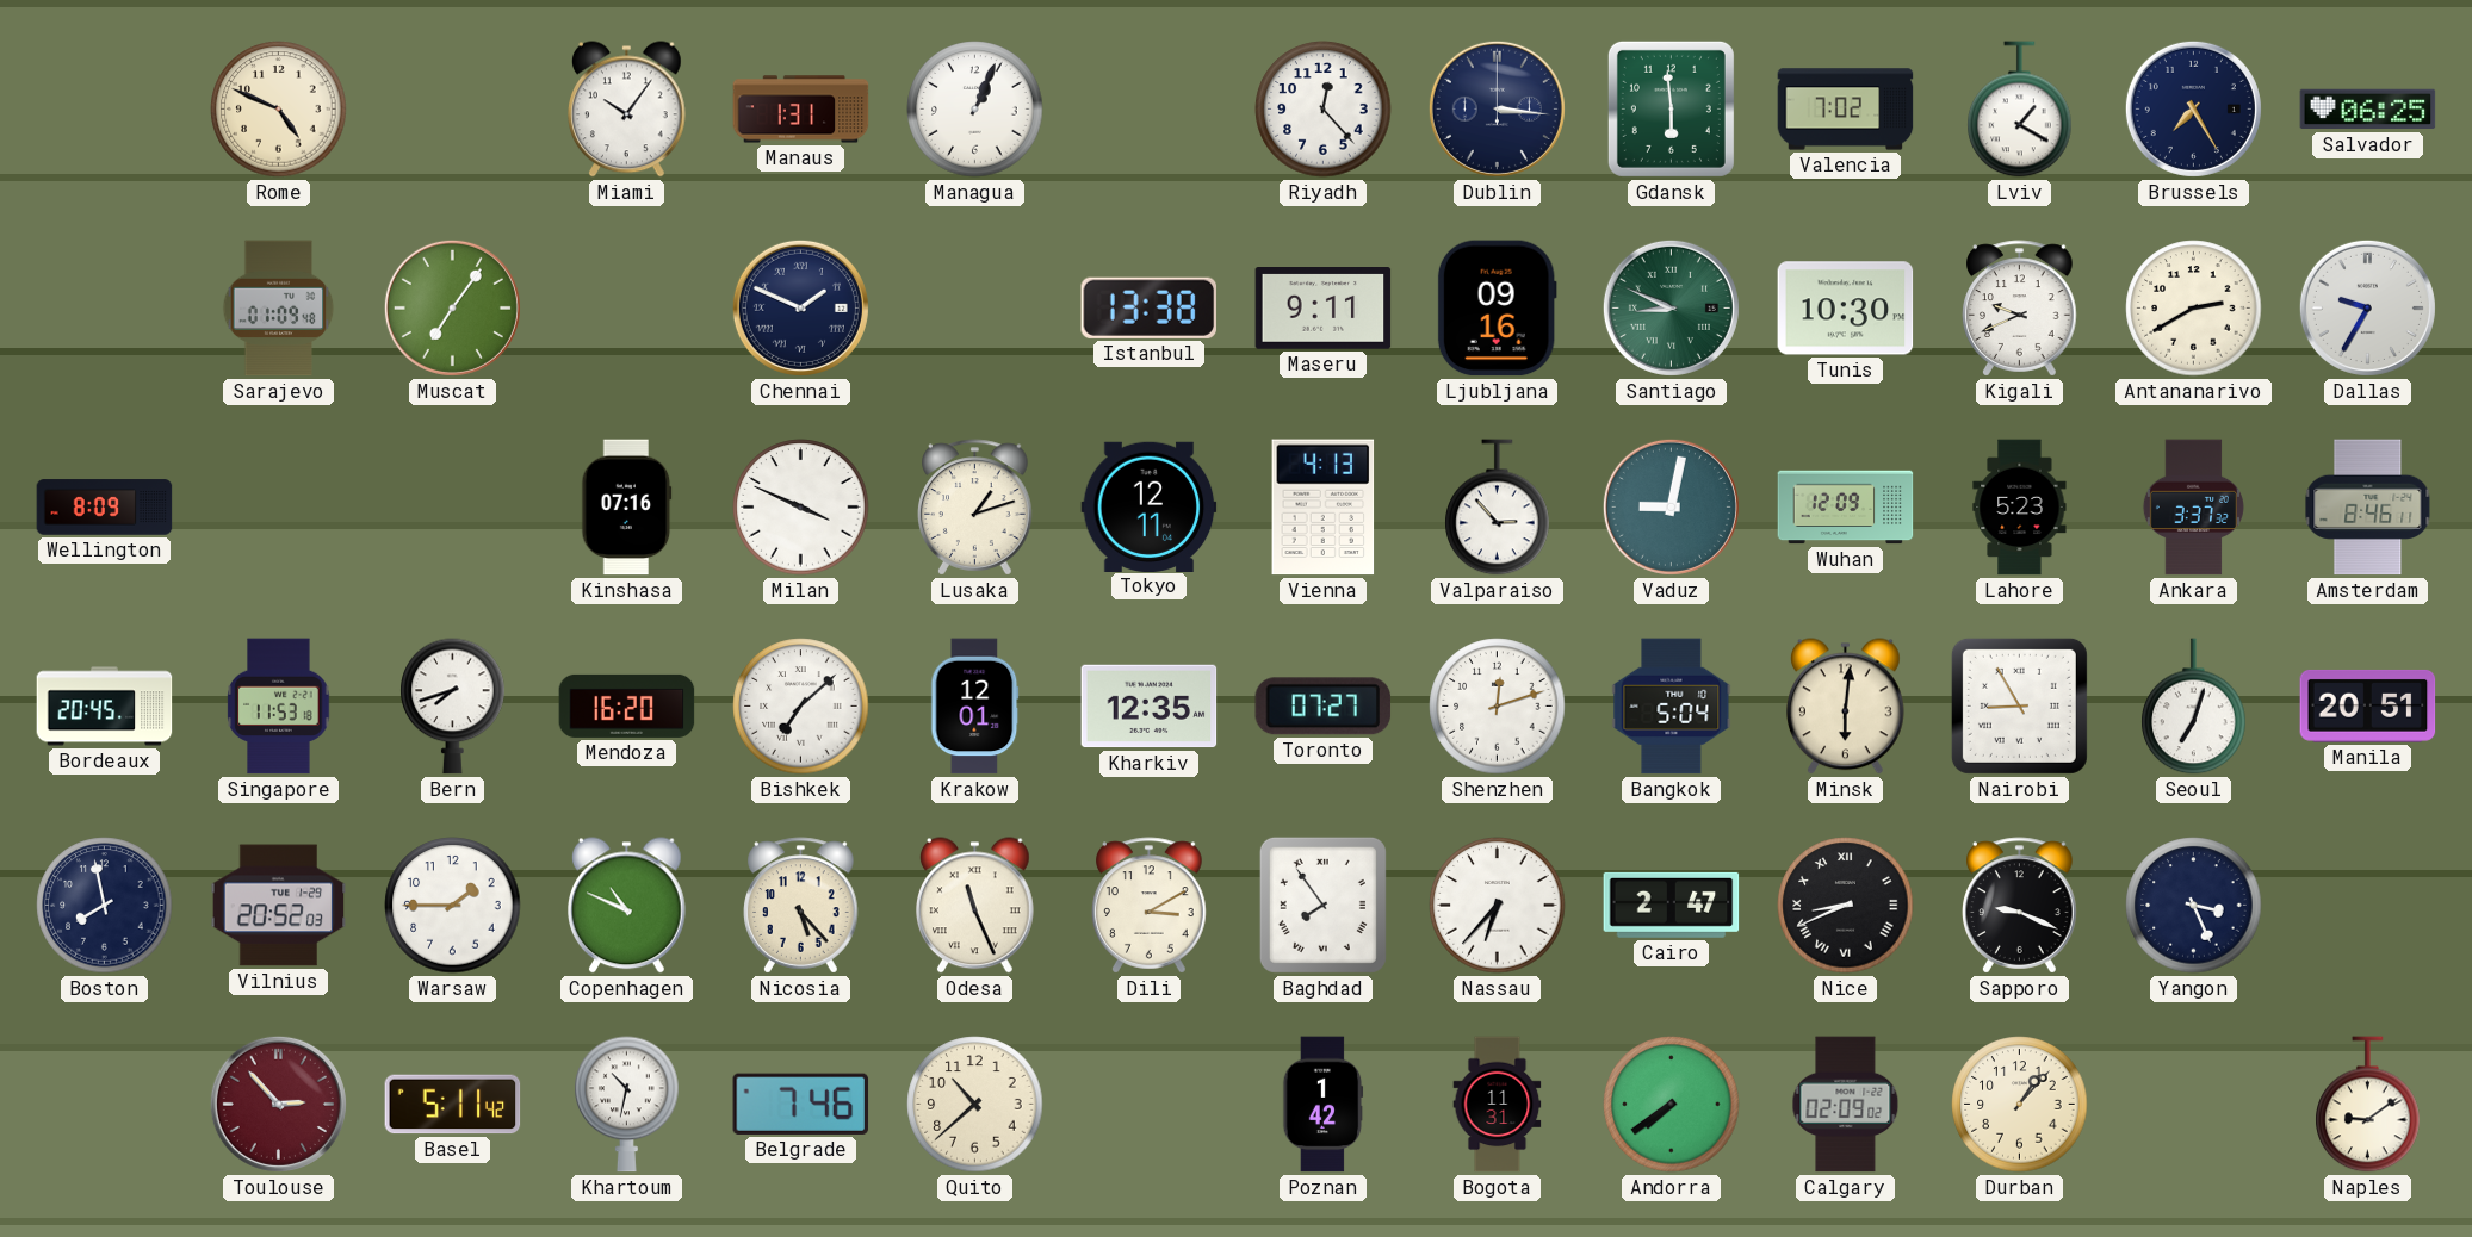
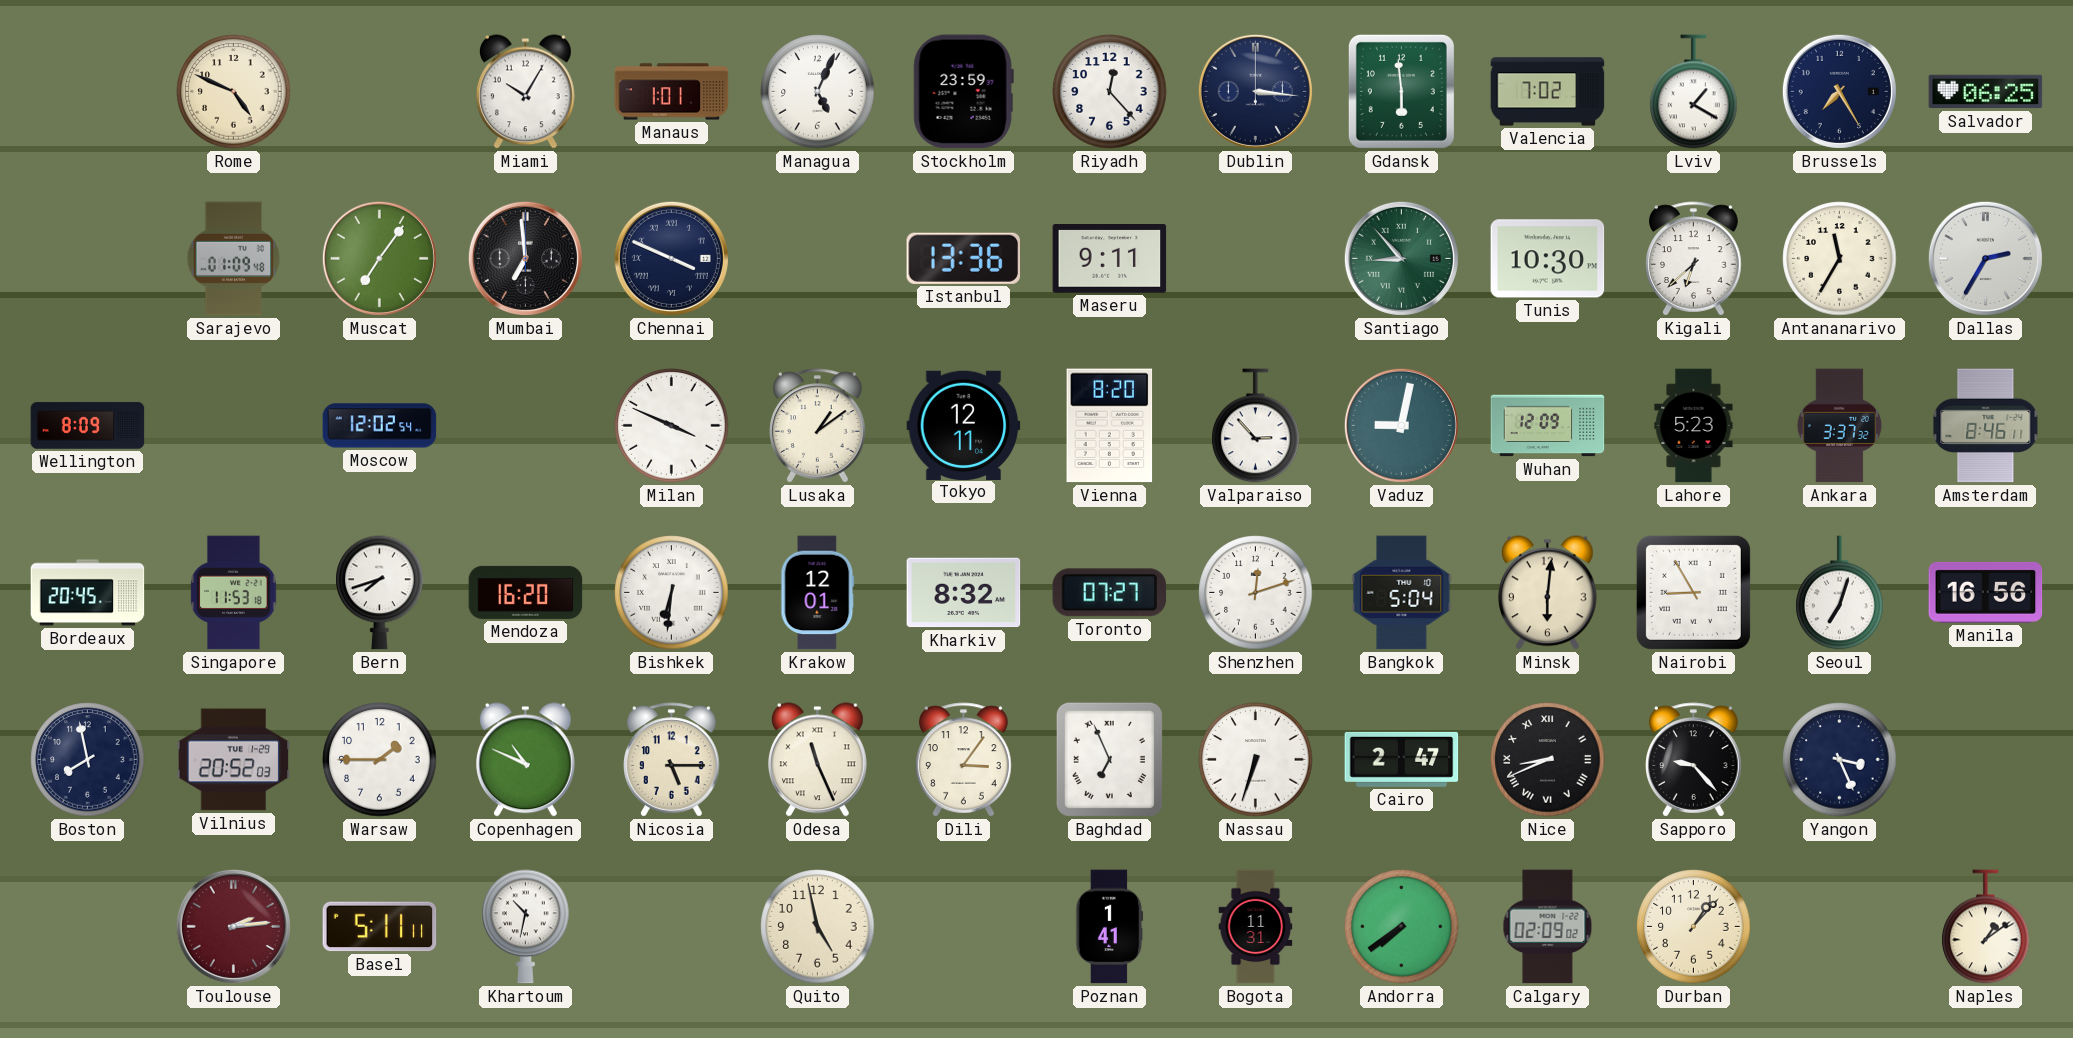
Miami: 10:06 -> 10:05 (526, 92)
Manaus: 1:31 -> 1:01 (672, 92)
Managua: 1:04 -> 5:04 (818, 92)
Stockholm: none -> 23:59 (963, 92)
Mumbai: none -> 6:59 (525, 258)
Chennai: 1:49 -> 3:49 (671, 258)
Istanbul: 13:38 -> 13:36 (963, 258)
Ljubljana: 09:16 -> none (1497, 309)
Santiago: 8:49 -> 8:53 (1401, 258)
Kigali: 9:41 -> 6:38 (1694, 259)
Antananarivo: 2:40 -> 11:35 (1840, 259)
Dallas: 9:35 -> 2:35 (1985, 258)
Moscow: none -> 12:02 (380, 426)
Kinshasa: 07:16 -> none (627, 508)
Lusaka: 1:12 -> 1:09 (818, 426)
Vienna: 4:13 -> 8:20 (1110, 426)
Bishkek: 7:08 -> 6:31 (672, 593)
Kharkiv: 12:35 -> 8:32 (964, 593)
Manila: 20:51 -> 16:56 (1986, 592)
Nicosia: 5:23 -> 5:15 (672, 760)
Dili: 3:10 -> 3:06 (964, 760)
Baghdad: 7:54 -> 6:56 (1109, 759)
Nassau: 6:37 -> 6:33 (1256, 760)
Sapporo: 9:19 -> 9:23 (1694, 760)
Toulouse: 2:53 -> 2:14 (233, 926)
Basel: 5:11:42 -> 5:11:11 (380, 927)
Belgrade: 7:46 -> none (801, 1104)
Quito: 10:38 -> 4:58 (818, 927)
Poznan: 1:42 -> 1:41 (1110, 927)
Naples: 9:09 -> 1:09 (1986, 927)
